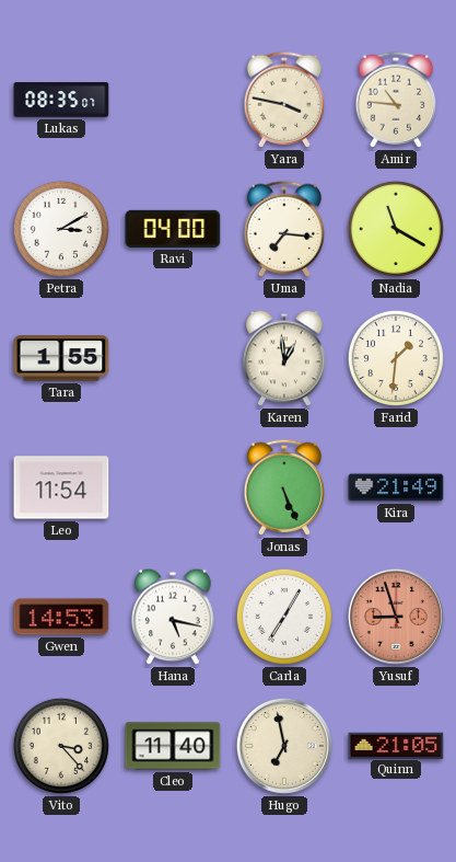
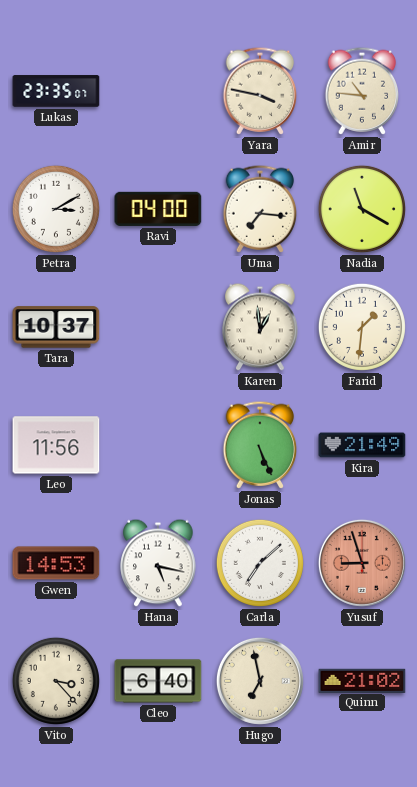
Lukas: 08:35 -> 23:35 (56, 91)
Tara: 1:55 -> 10:37 (56, 327)
Leo: 11:54 -> 11:56 (56, 445)
Carla: 7:05 -> 7:08 (260, 563)
Cleo: 11:40 -> 6:40 (158, 681)
Quinn: 21:05 -> 21:02 (362, 680)
